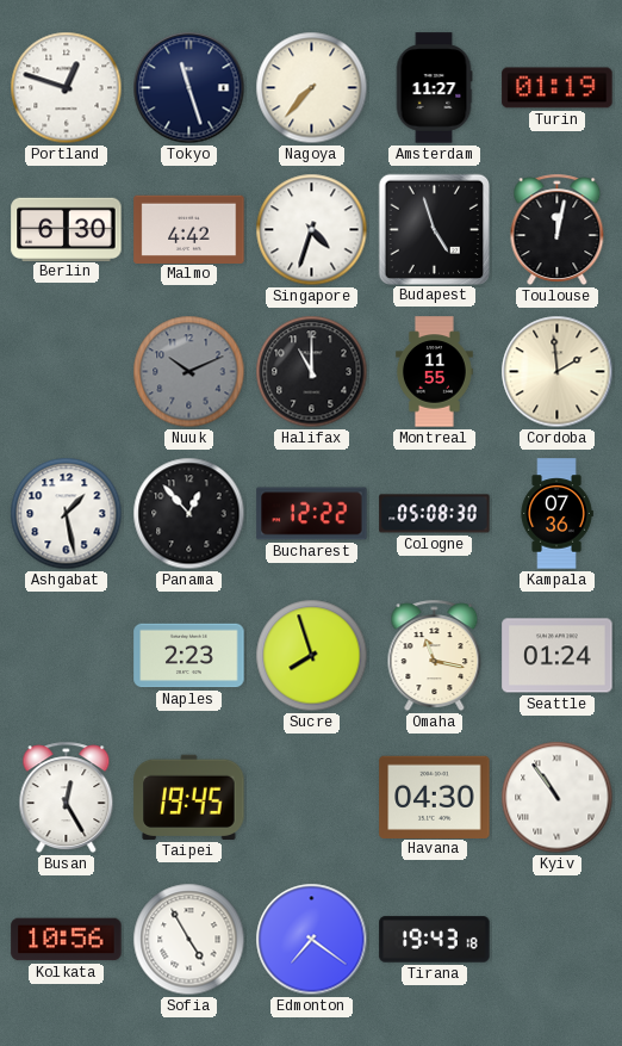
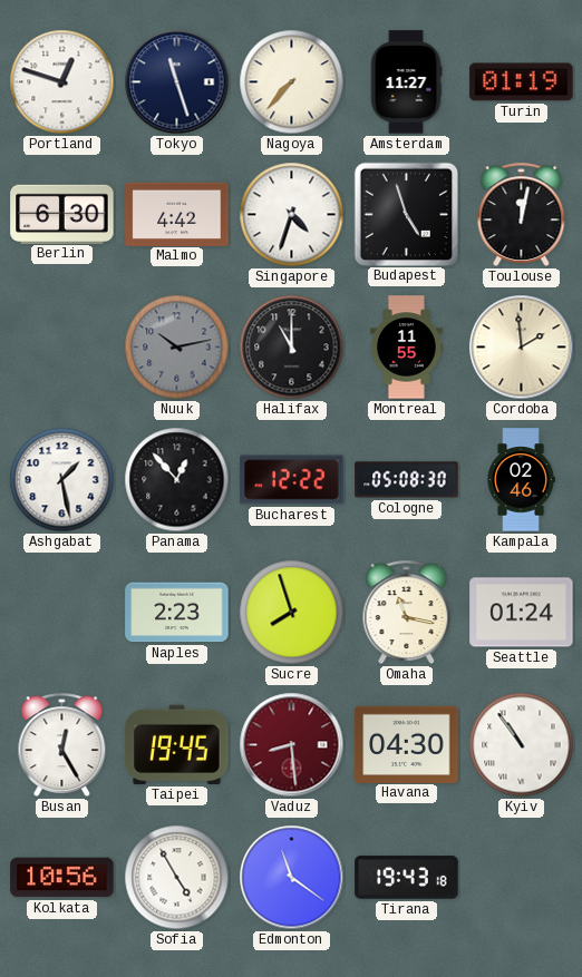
Nuuk: 10:11 -> 10:13 (177, 348)
Kampala: 07:36 -> 02:46 (521, 480)
Vaduz: none -> 8:29 (292, 745)
Edmonton: 7:21 -> 11:21 (292, 878)
